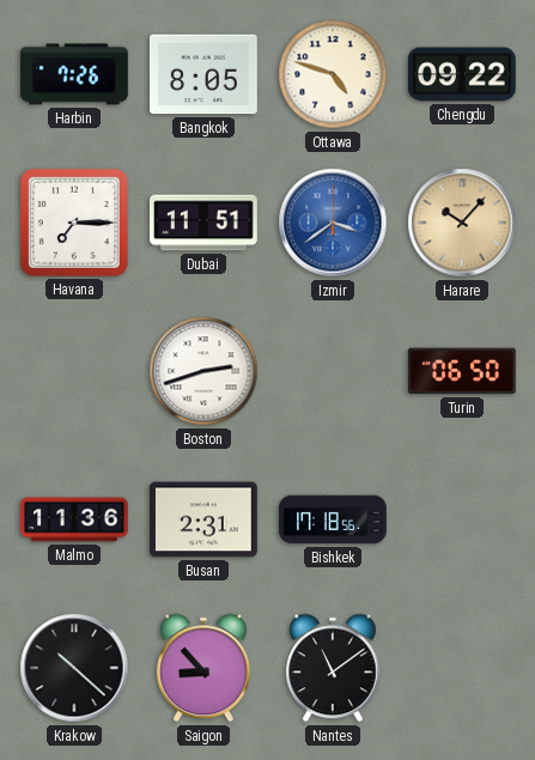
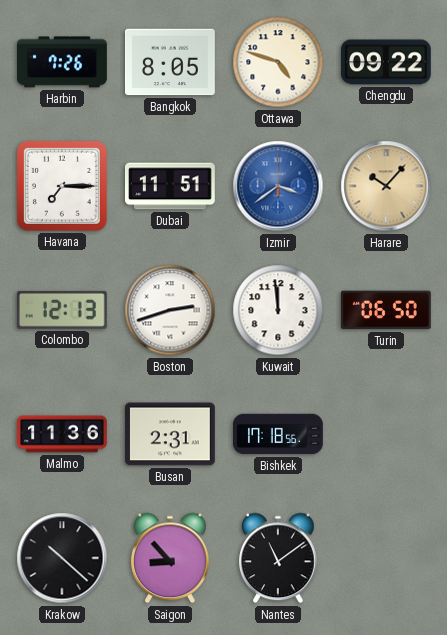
Colombo: none -> 12:13 (62, 310)
Kuwait: none -> 11:59 (278, 310)
